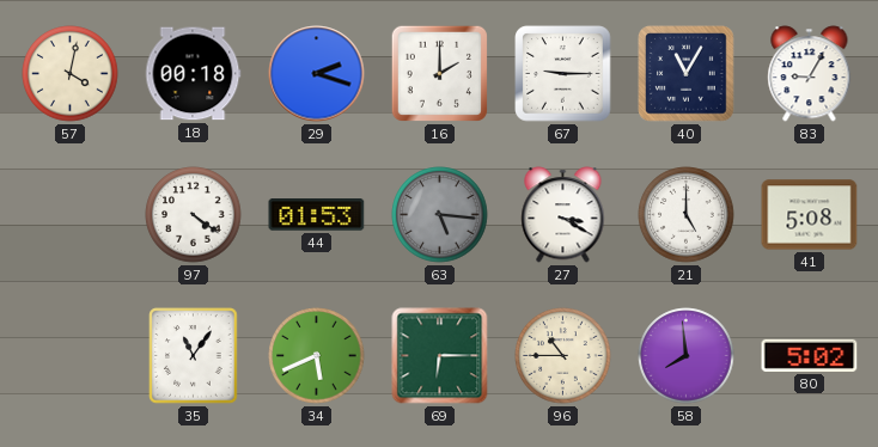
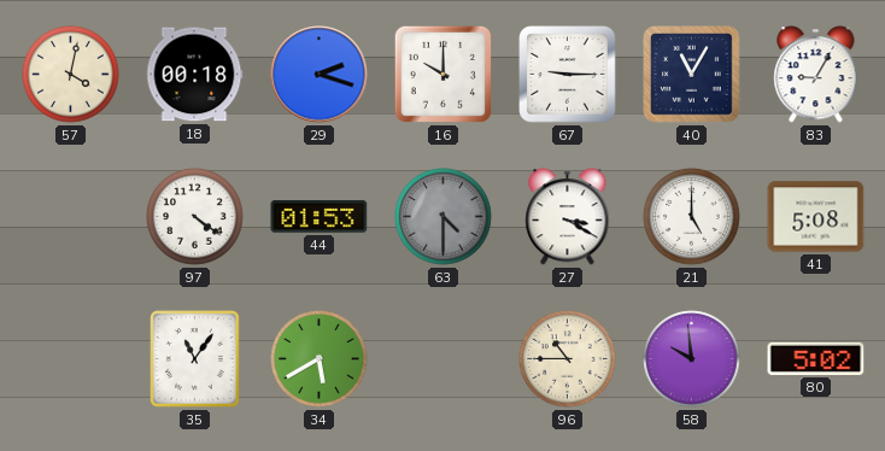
16: 2:00 -> 10:00 (443, 74)
63: 5:16 -> 4:30 (444, 217)
34: 5:41 -> 5:40 (320, 359)
69: 6:15 -> none (440, 356)
58: 7:59 -> 9:59 (692, 359)
